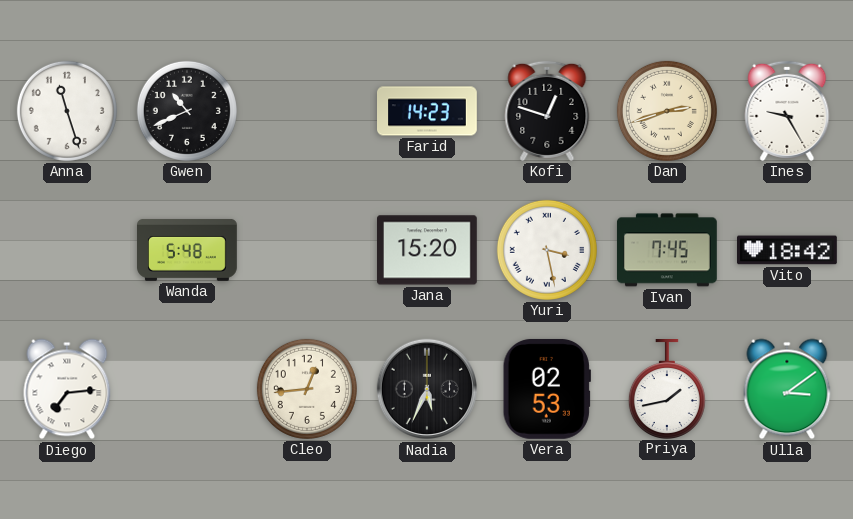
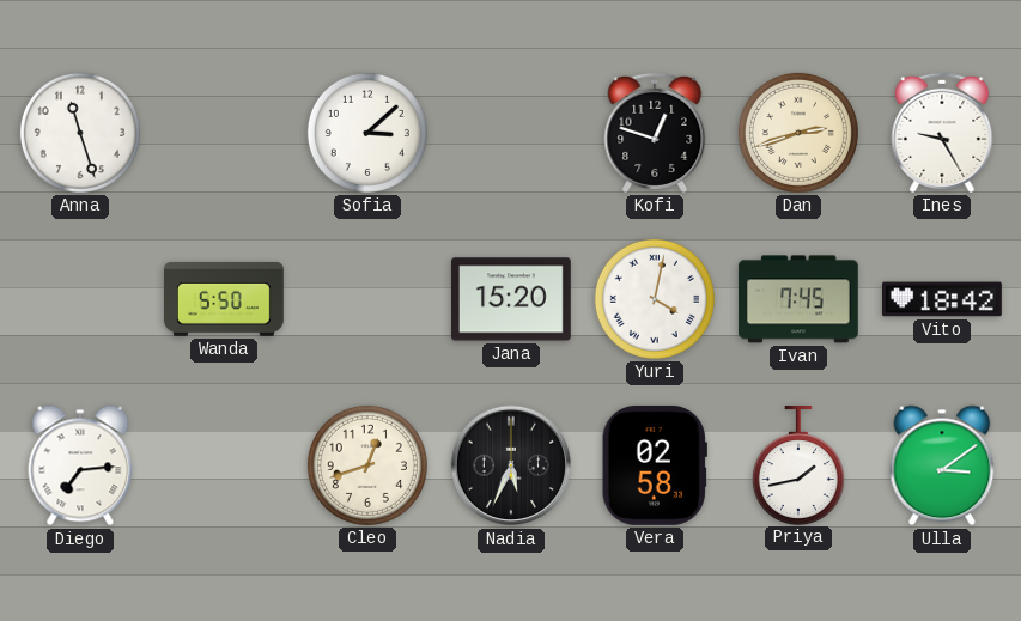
Gwen: 10:41 -> none (187, 111)
Sofia: none -> 3:08 (367, 133)
Farid: 14:23 -> none (428, 111)
Wanda: 5:48 -> 5:50 (225, 299)
Yuri: 3:28 -> 4:02 (655, 299)
Cleo: 12:44 -> 12:42 (367, 465)
Vera: 02:53 -> 02:58 (655, 465)
